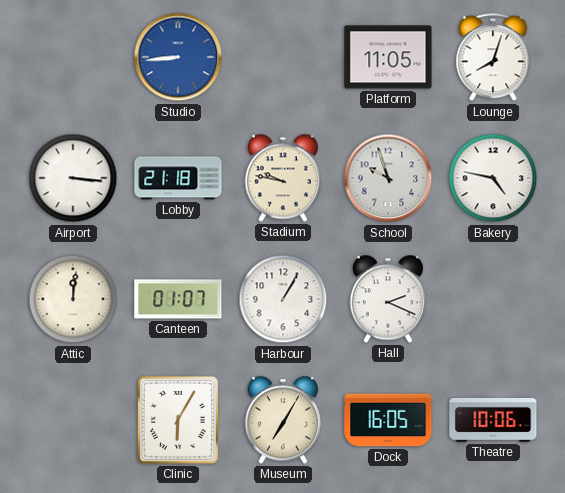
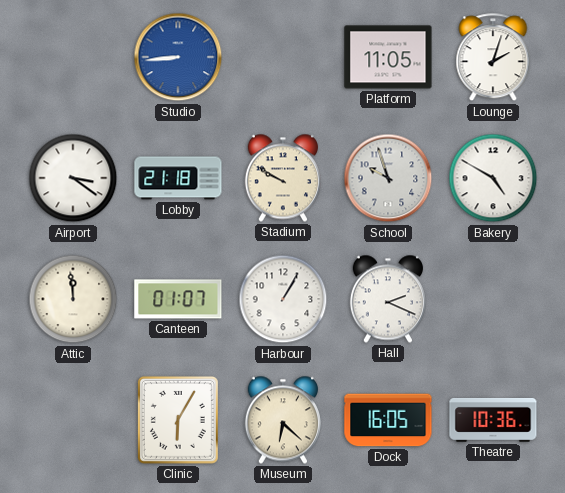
Lounge: 8:03 -> 2:03 (493, 58)
Airport: 3:16 -> 3:21 (73, 178)
Stadium: 9:47 -> 9:50 (283, 178)
Bakery: 4:47 -> 4:50 (493, 178)
Attic: 12:01 -> 11:59 (73, 299)
Museum: 7:05 -> 6:22 (283, 420)
Theatre: 10:06 -> 10:36 (493, 420)
